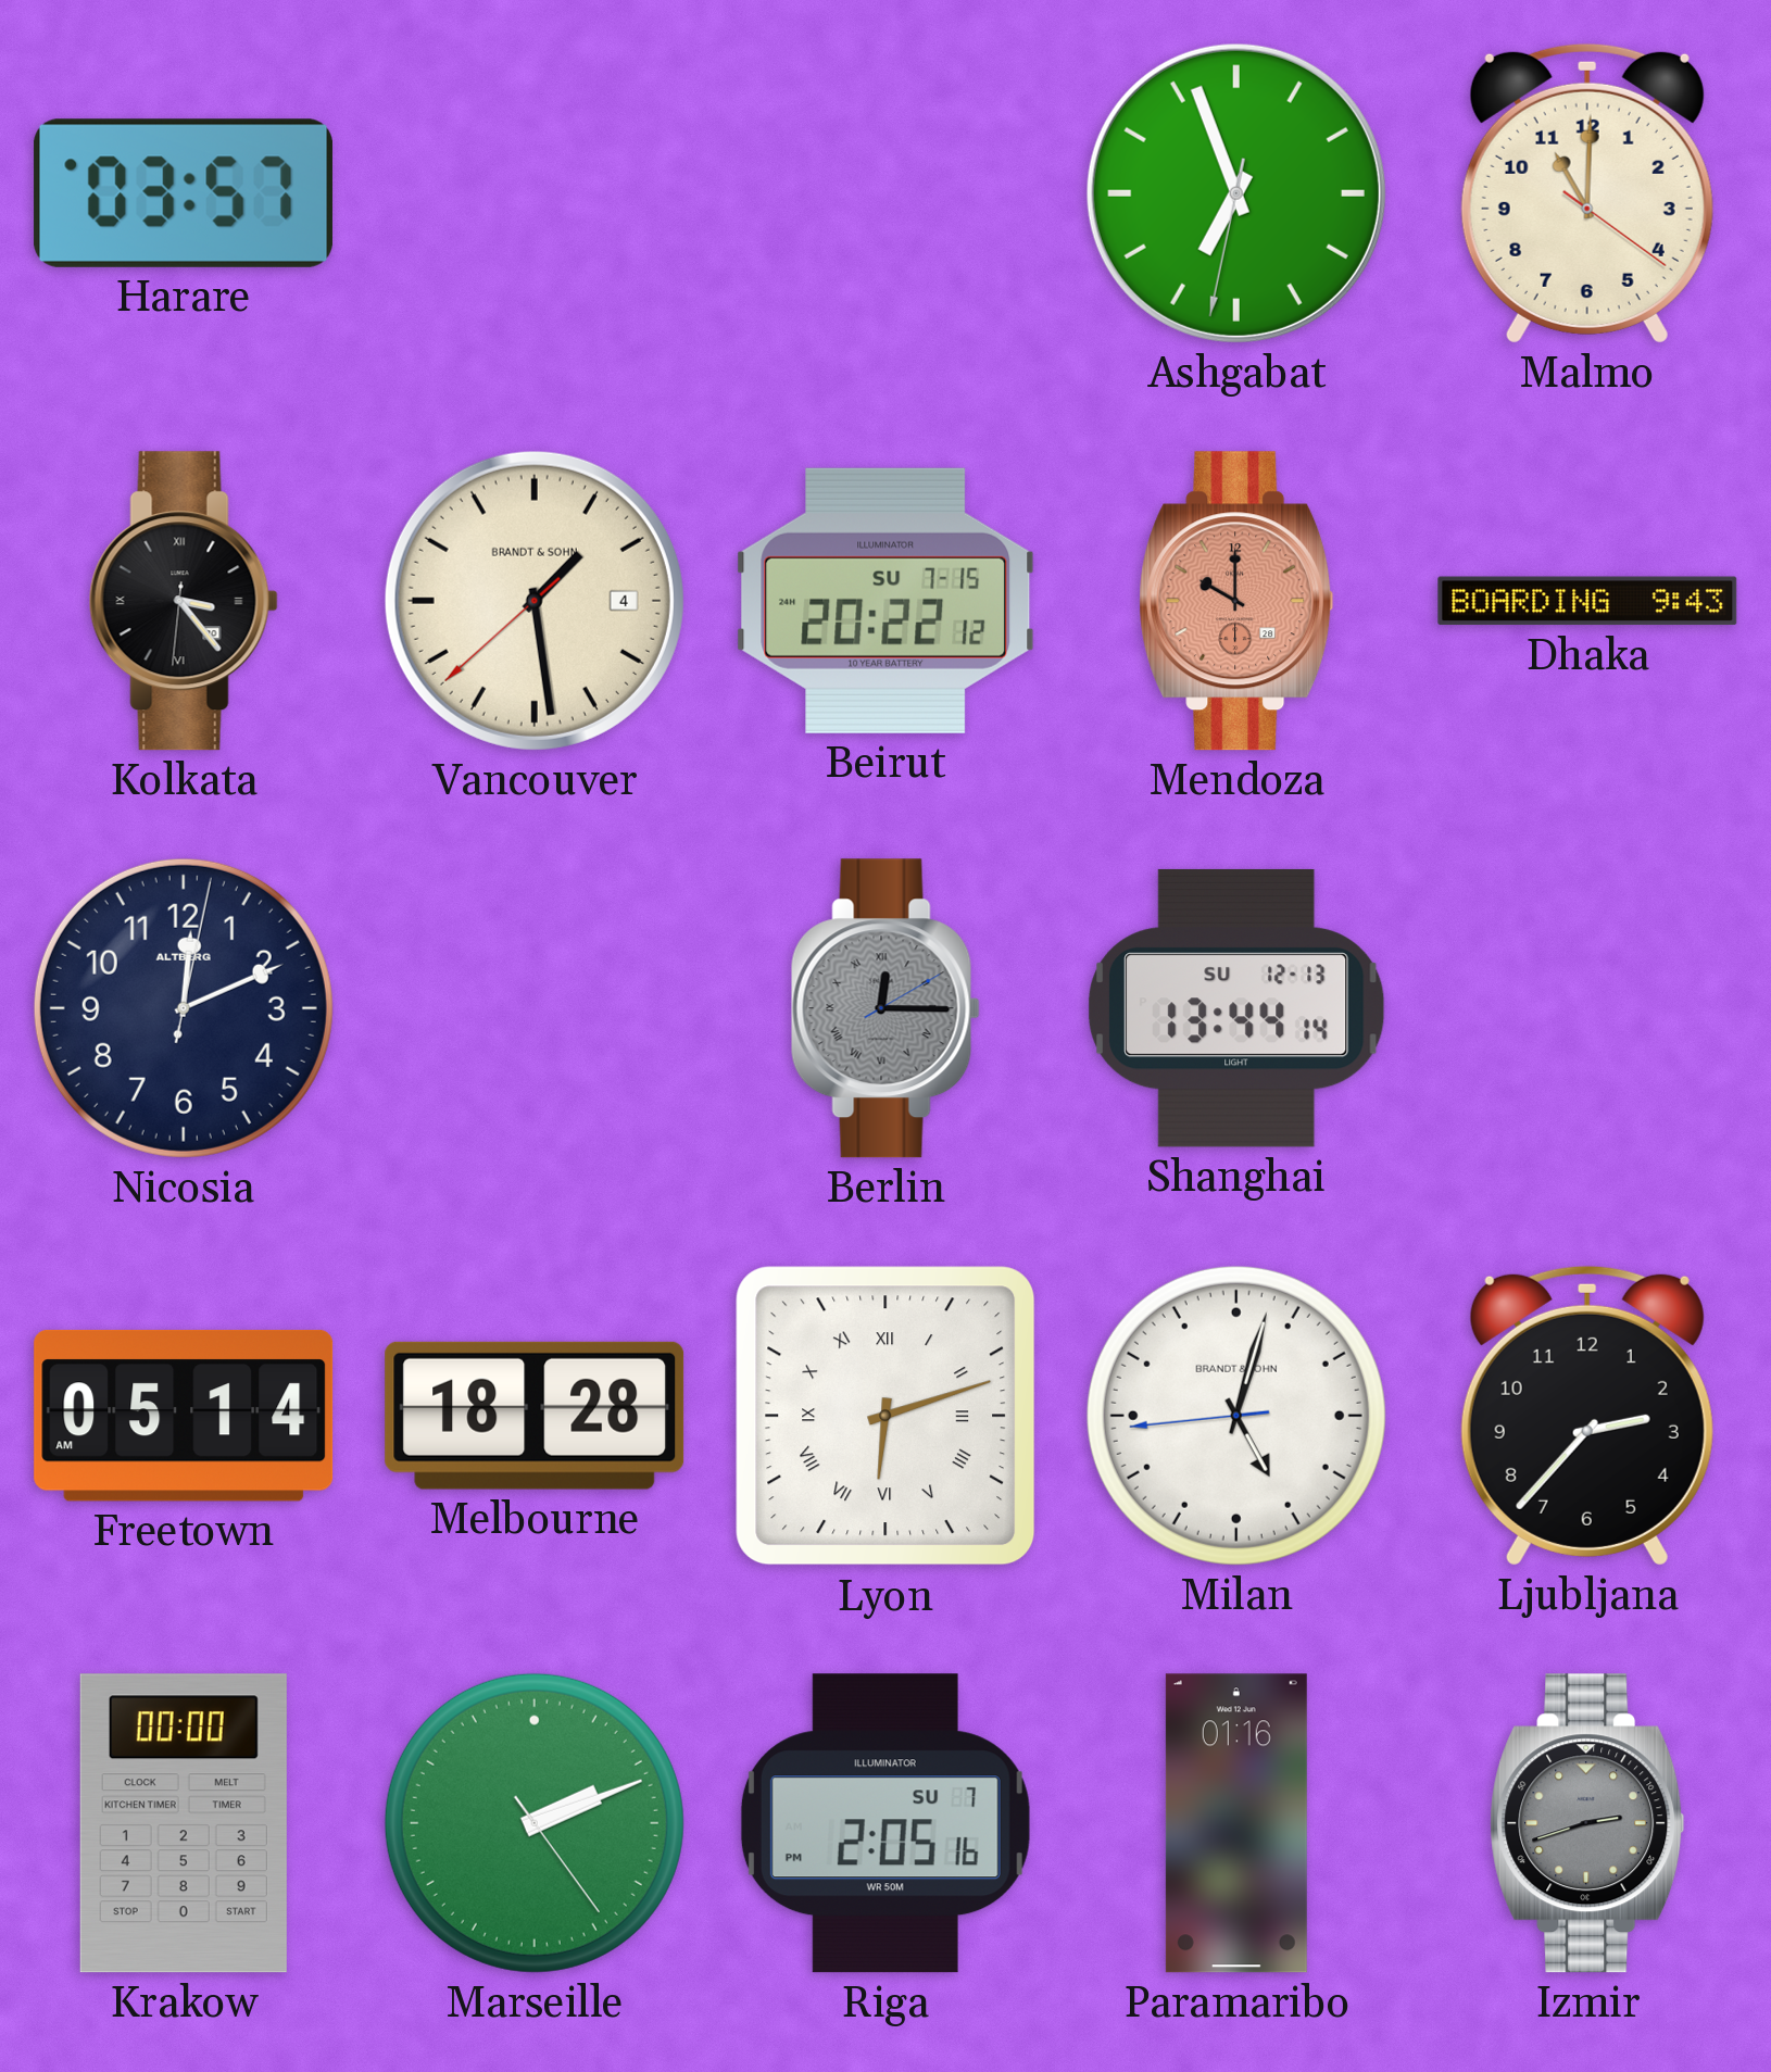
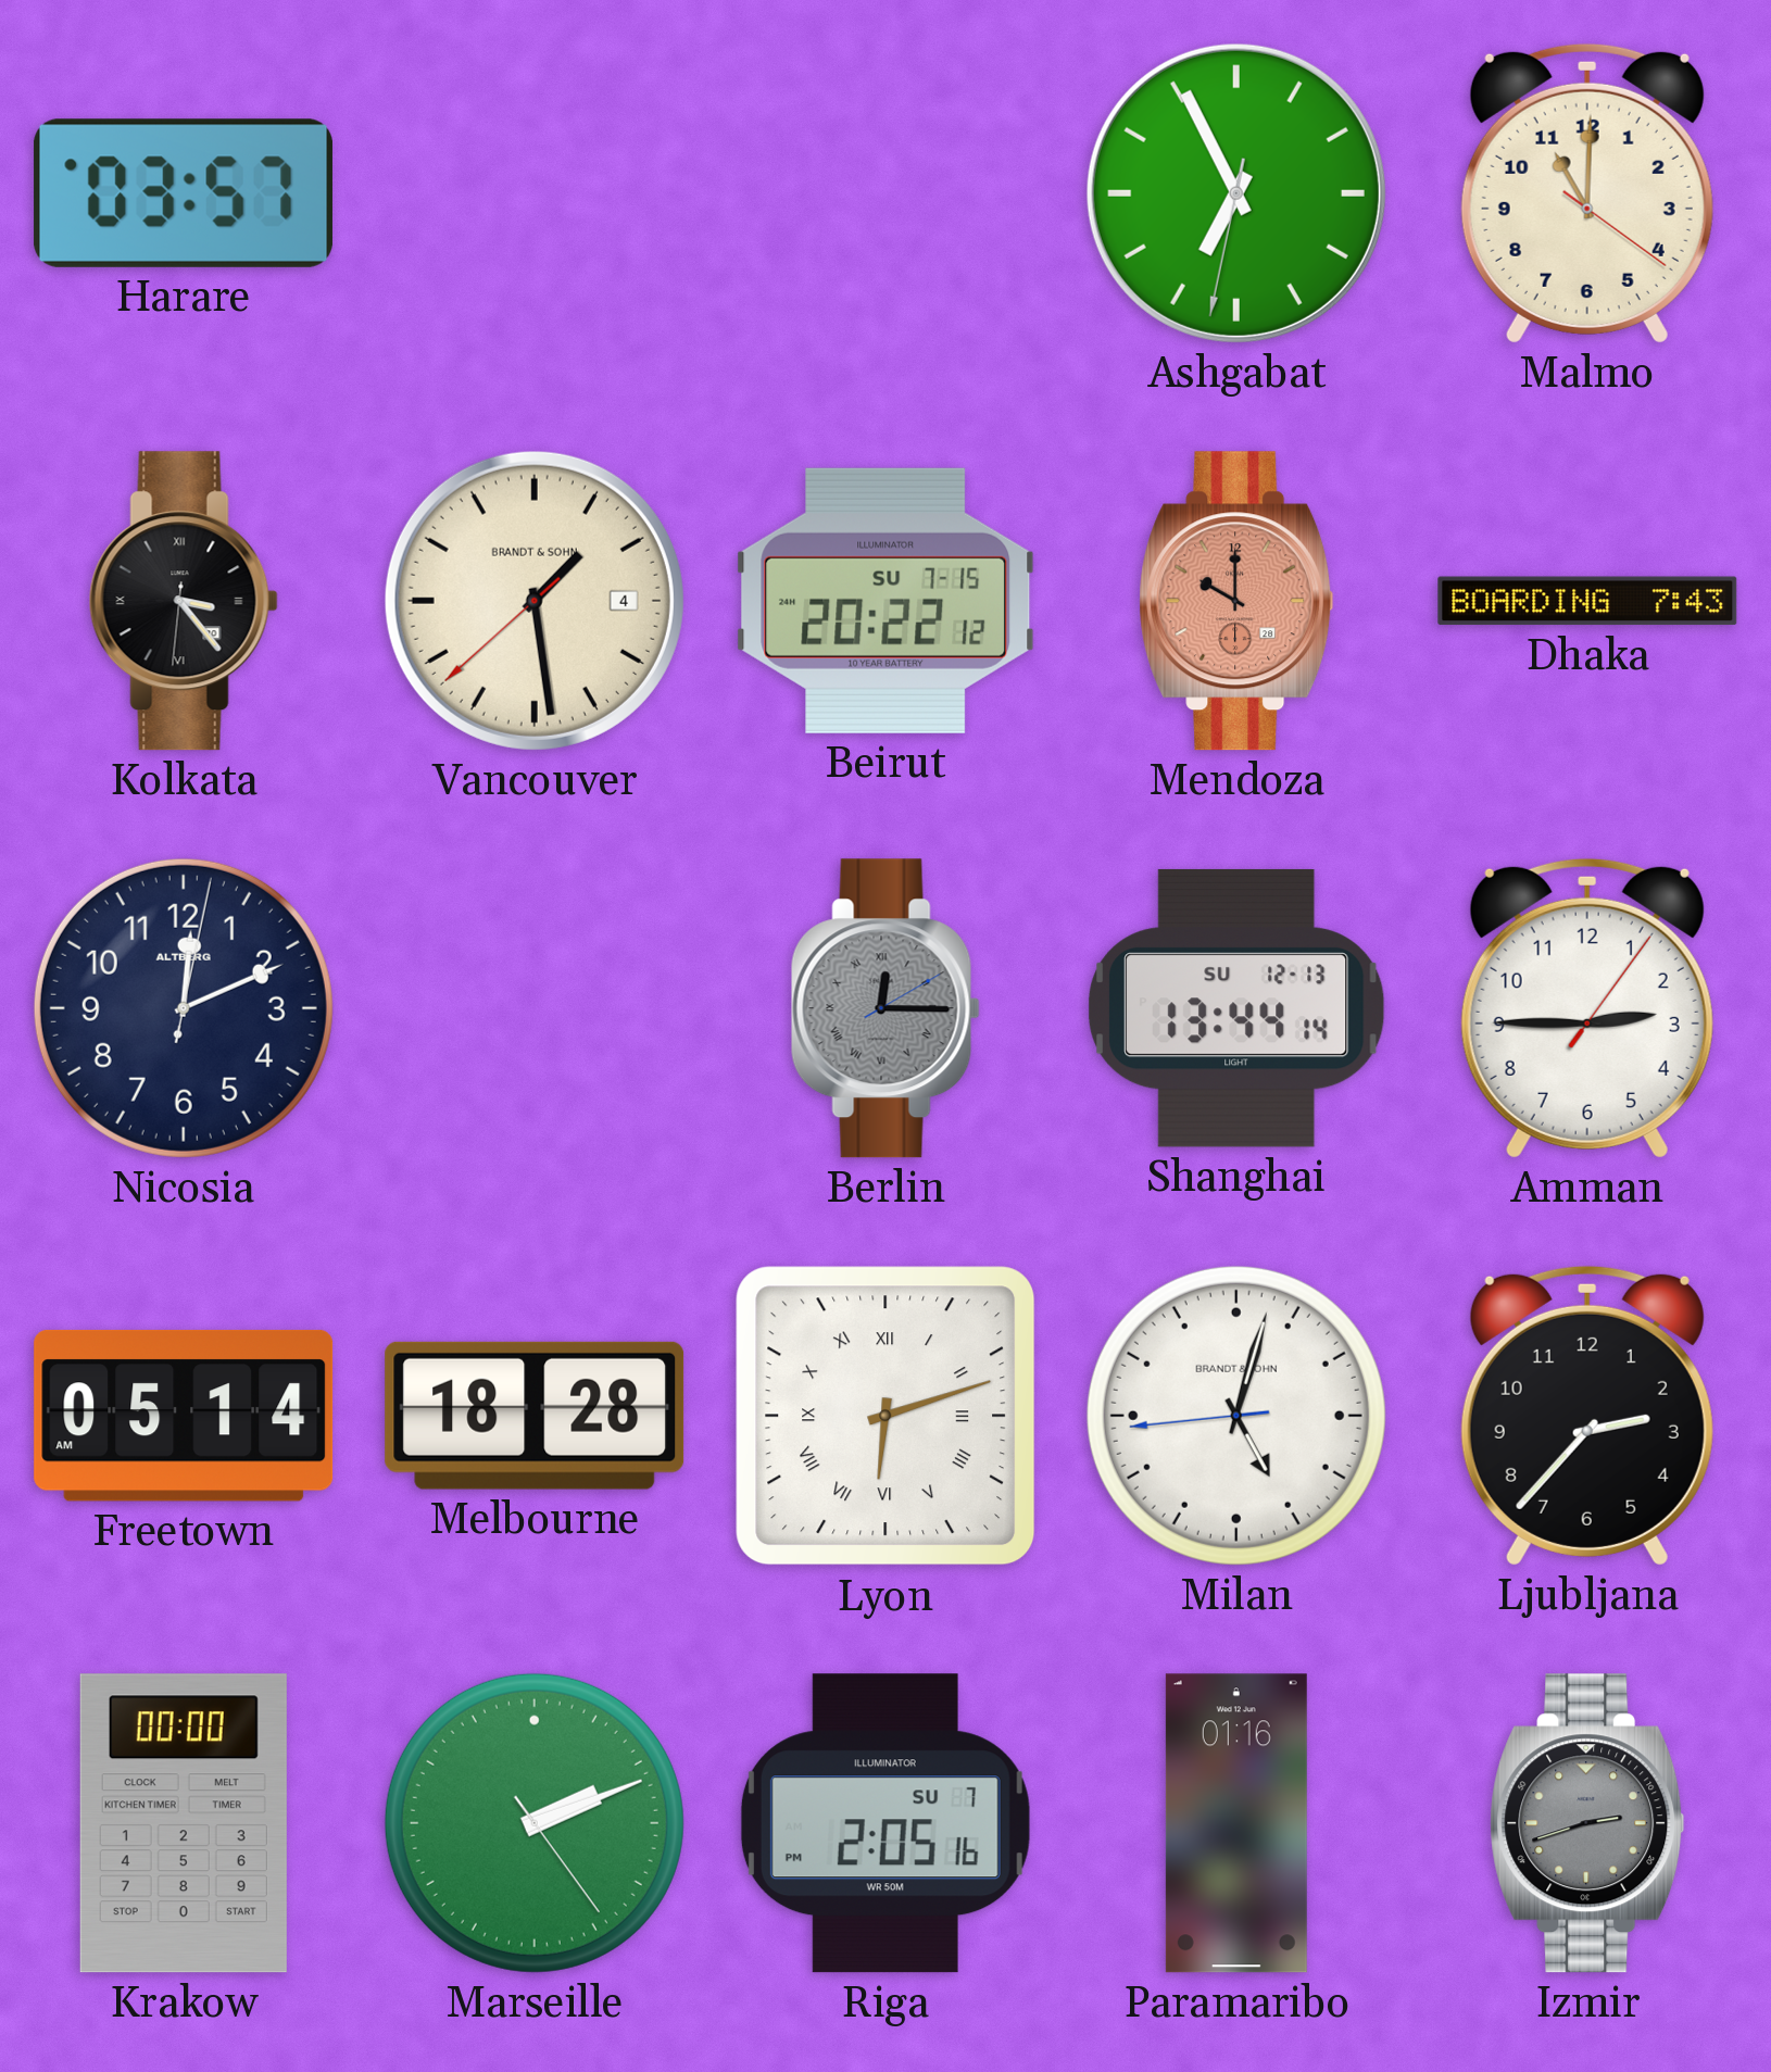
Ashgabat: 6:56 -> 6:55 (1236, 193)
Dhaka: 9:43 -> 7:43 (1587, 601)
Amman: none -> 2:45 (1587, 1008)
